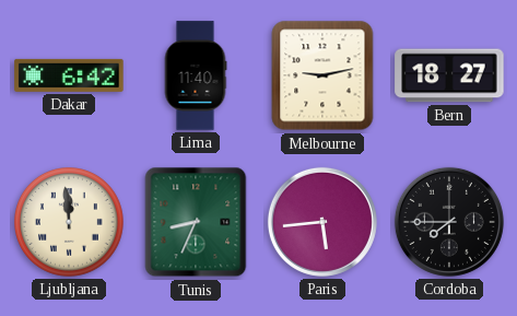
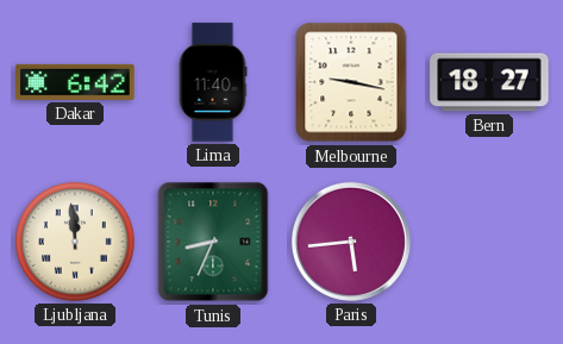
Melbourne: 9:13 -> 9:17 (351, 82)
Cordoba: 7:45 -> none (449, 222)
